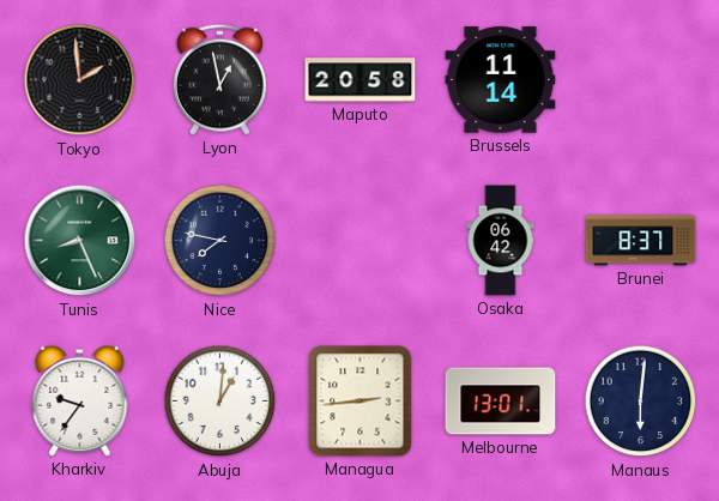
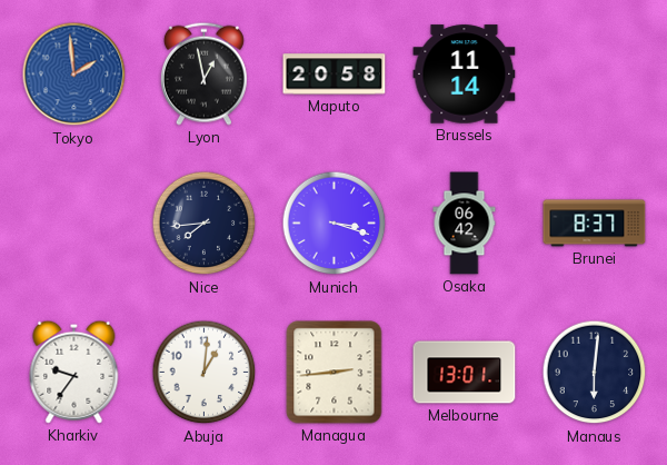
Tokyo dial: black -> blue (74, 75)
Tunis: 8:26 -> none (80, 241)
Nice: 7:47 -> 7:44 (205, 224)
Munich: none -> 3:18 (335, 224)
